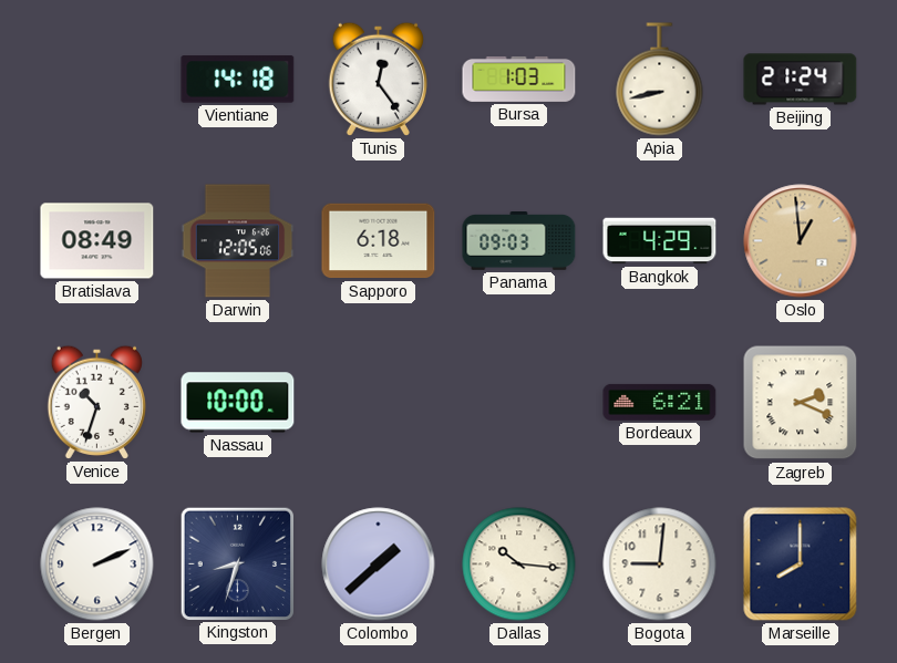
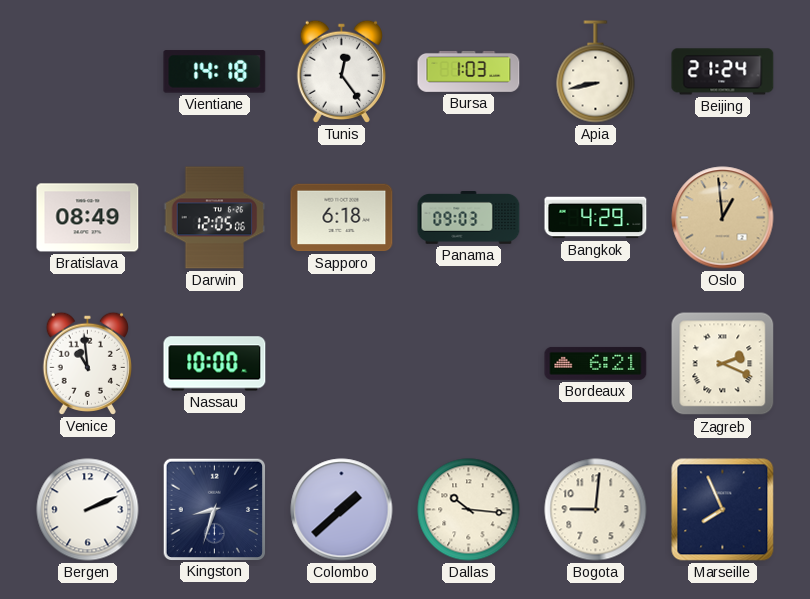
Venice: 10:33 -> 10:59 (87, 363)
Marseille: 8:00 -> 7:56 (723, 510)
